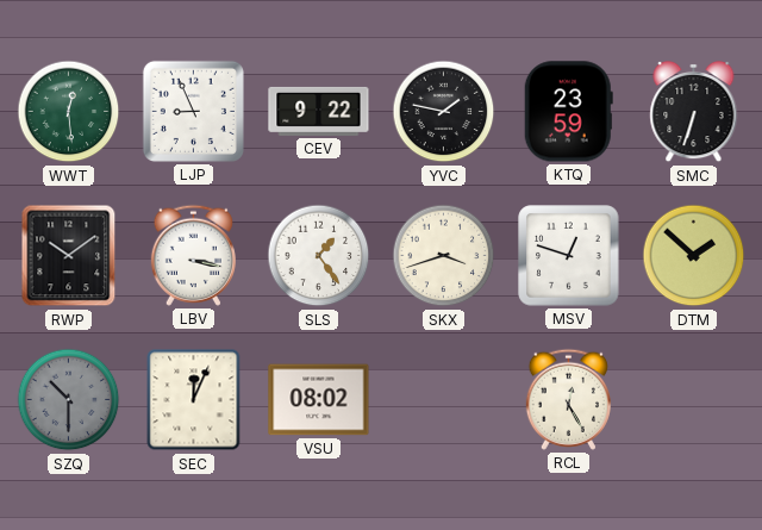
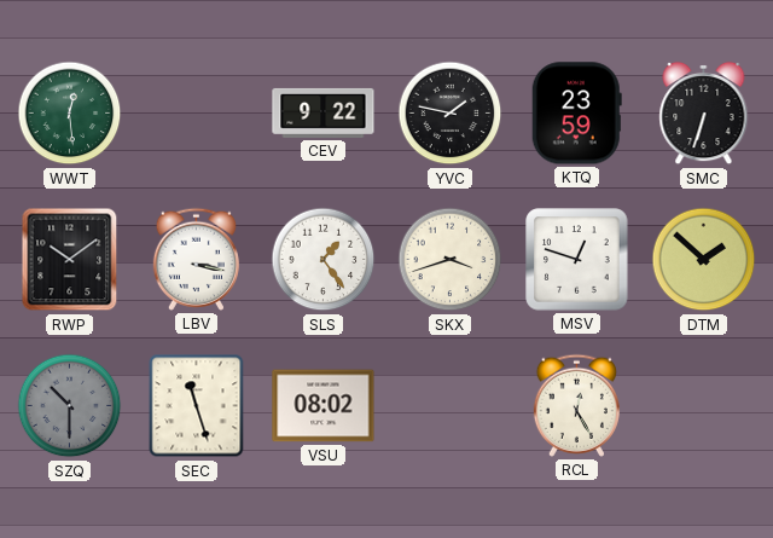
LJP: 8:56 -> none (193, 111)
SEC: 12:04 -> 11:27 (197, 406)
